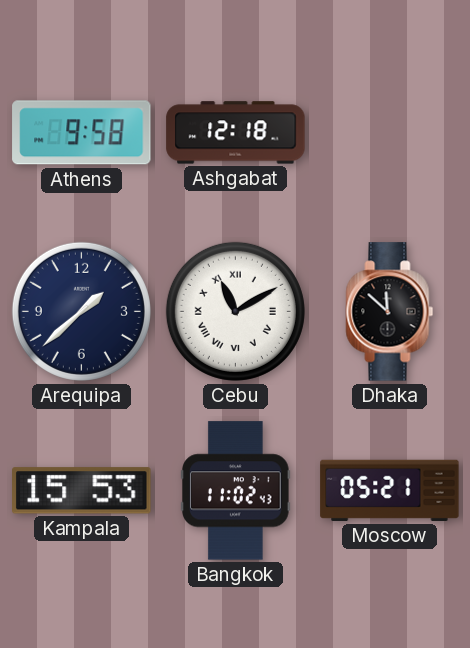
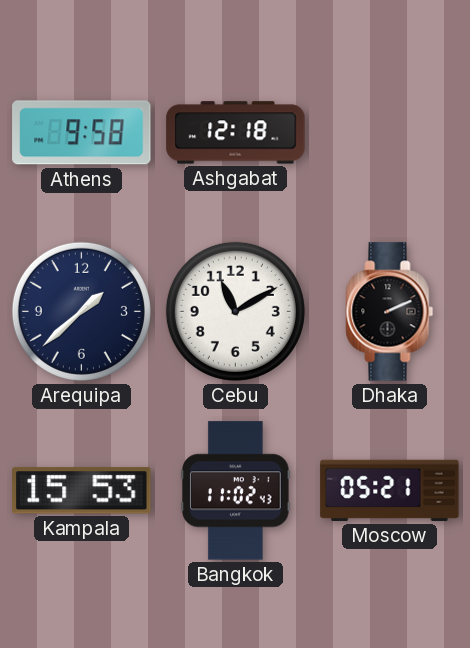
Cebu numerals: Roman -> Arabic (235, 311)
Dhaka: 11:52 -> 2:11 (390, 312)
